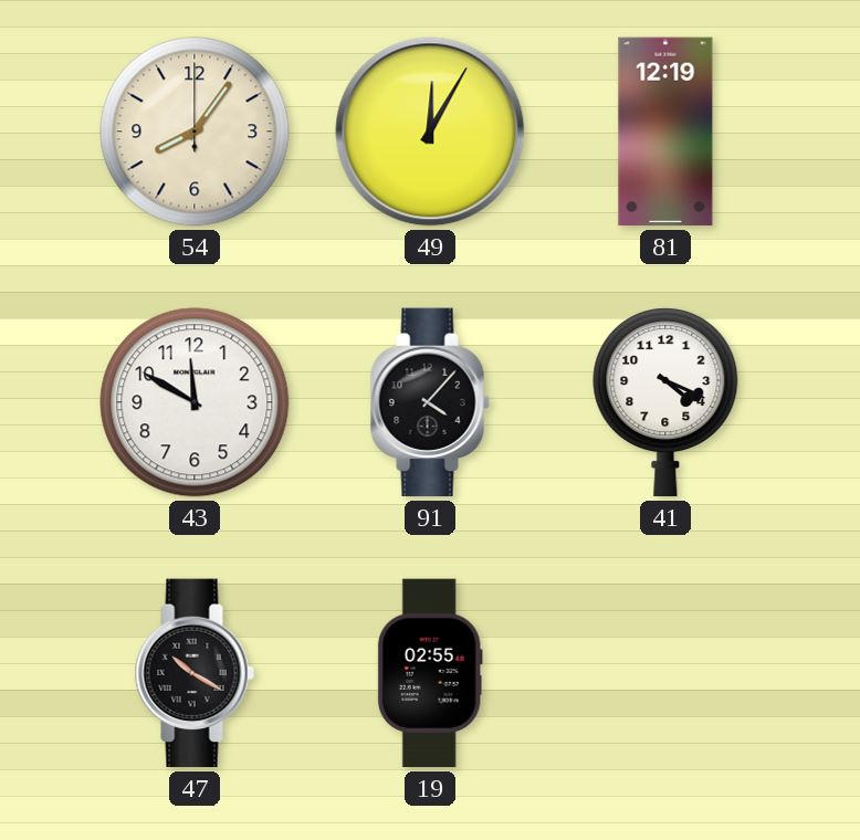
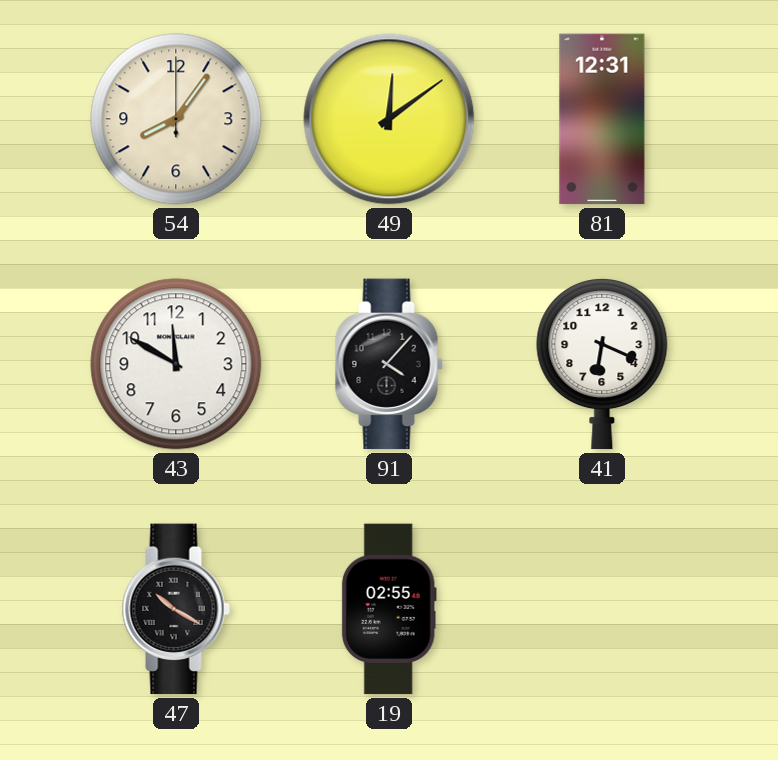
49: 12:05 -> 12:09 (389, 119)
81: 12:19 -> 12:31 (602, 119)
41: 4:19 -> 6:19 (602, 365)
